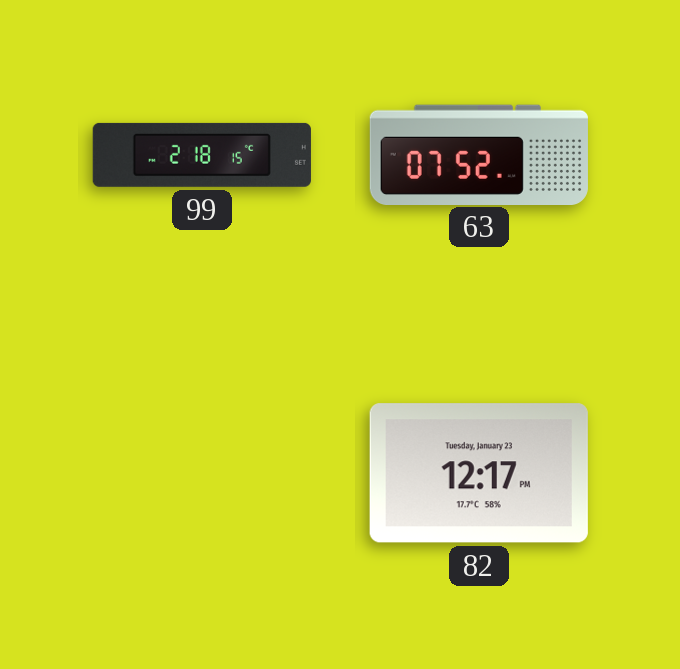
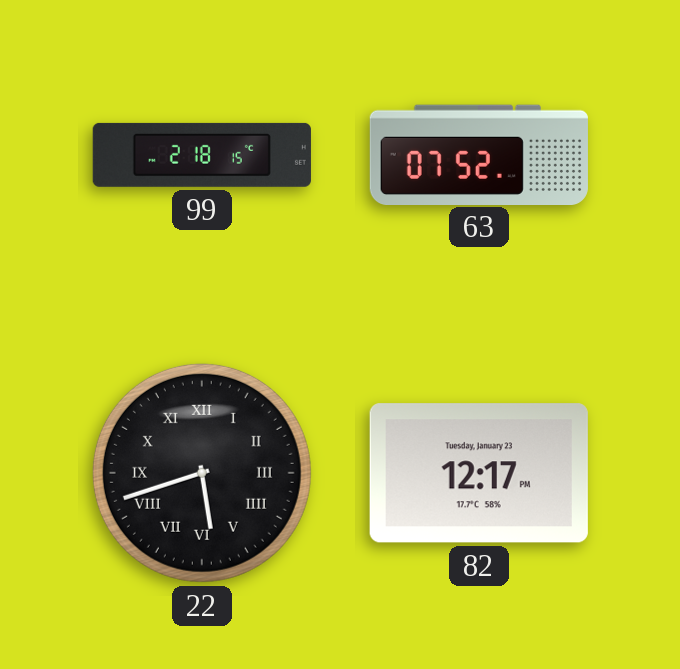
22: none -> 5:42 (202, 473)
